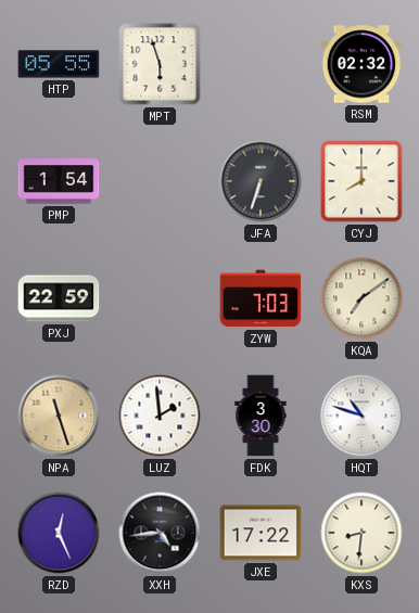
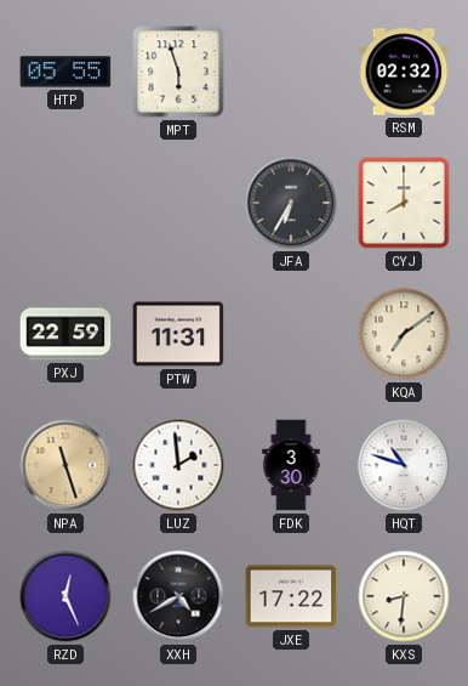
PMP: 1:54 -> none (59, 181)
JFA: 6:33 -> 6:35 (291, 203)
PTW: none -> 11:31 (178, 334)
ZYW: 7:03 -> none (261, 298)
XXH: 4:44 -> 4:40 (178, 596)
